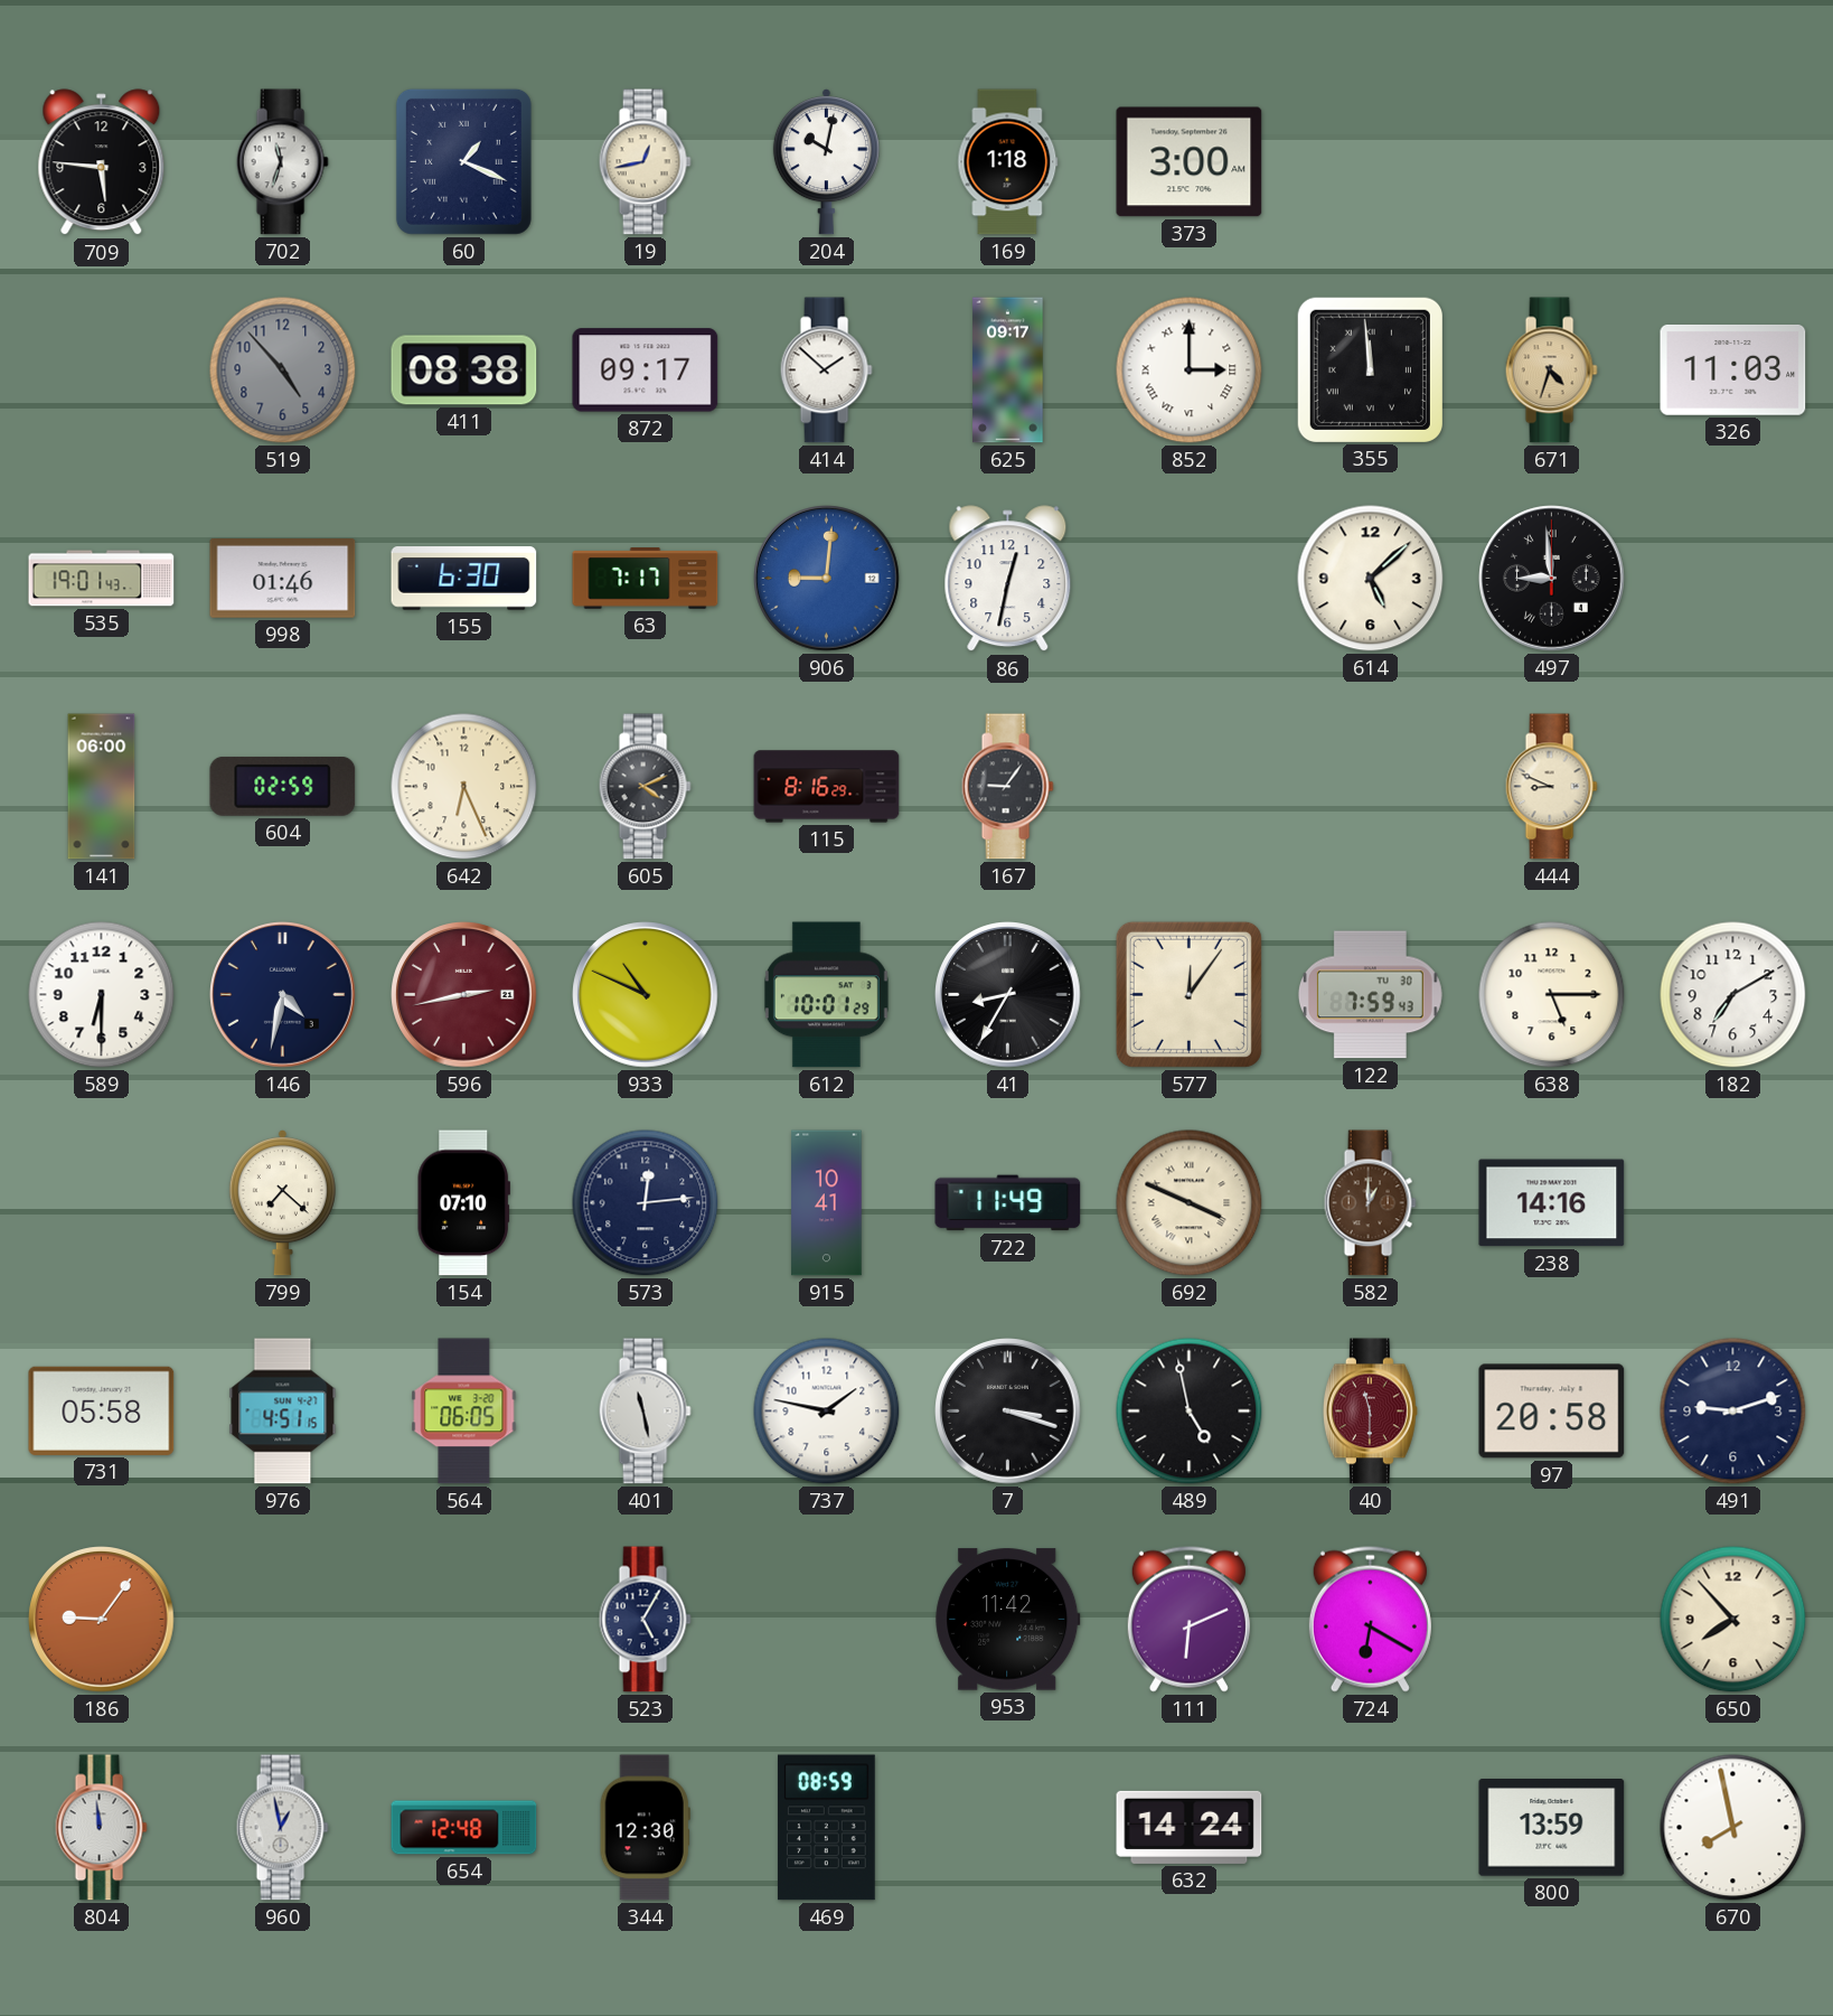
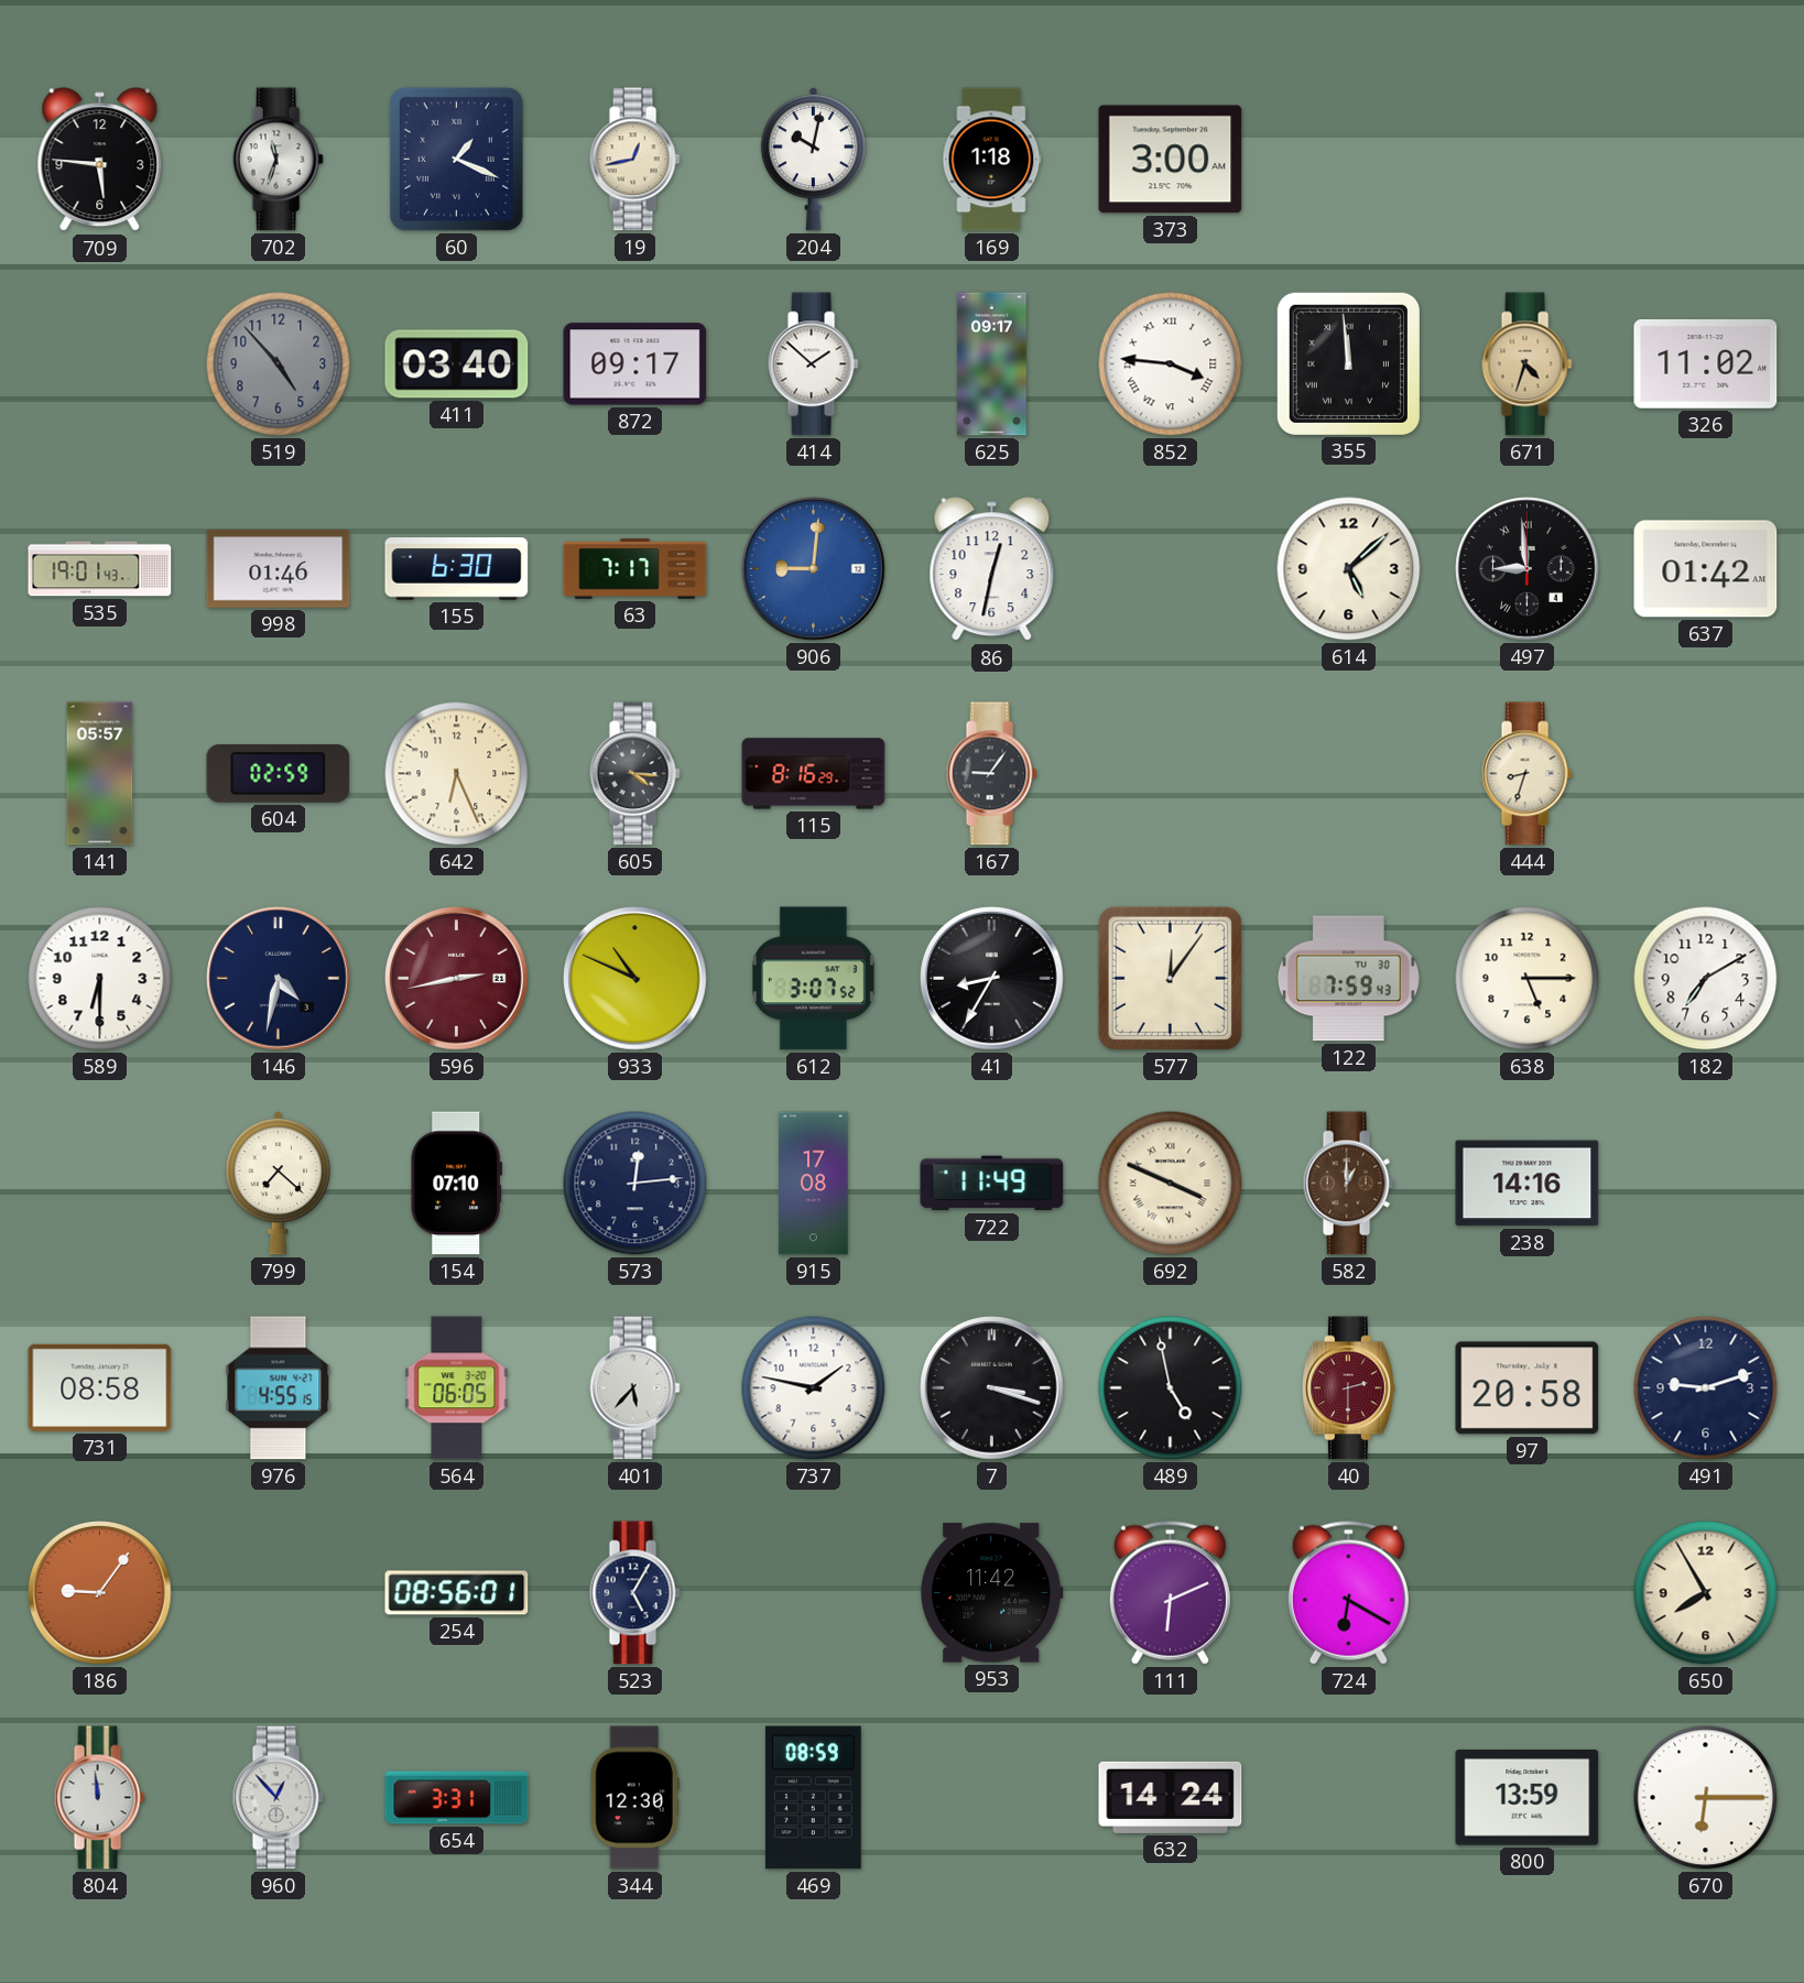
411: 08:38 -> 03:40 (457, 364)
852: 3:00 -> 3:46 (1171, 364)
326: 11:03 -> 11:02 (1706, 364)
637: none -> 01:42 (1706, 569)
141: 06:00 -> 05:57 (100, 774)
605: 4:11 -> 4:16 (634, 774)
444: 8:49 -> 8:33 (1526, 774)
612: 10:01 -> 3:07 (813, 979)
915: 10:41 -> 17:08 (814, 1184)
731: 05:58 -> 08:58 (100, 1387)
976: 4:51 -> 4:55 (279, 1388)
401: 11:28 -> 5:37 (634, 1388)
40: 11:30 -> 2:30 (1348, 1388)
254: none -> 08:56 (457, 1593)
650: 7:53 -> 7:55 (1706, 1593)
960: 12:58 -> 12:53 (278, 1798)
654: 12:48 -> 3:31 (457, 1798)
670: 7:58 -> 6:15 (1706, 1798)
